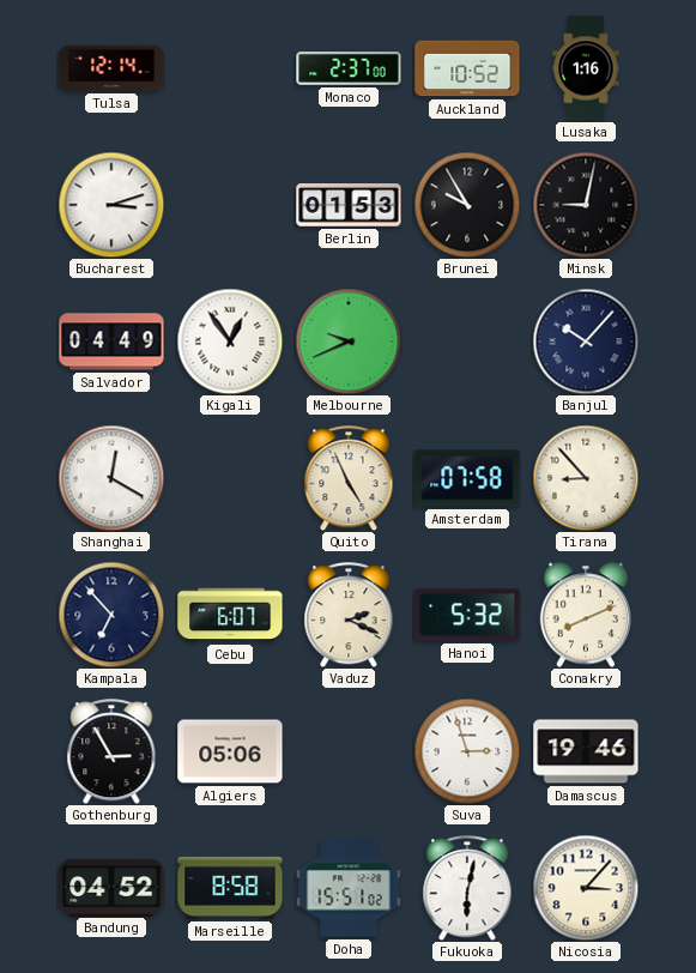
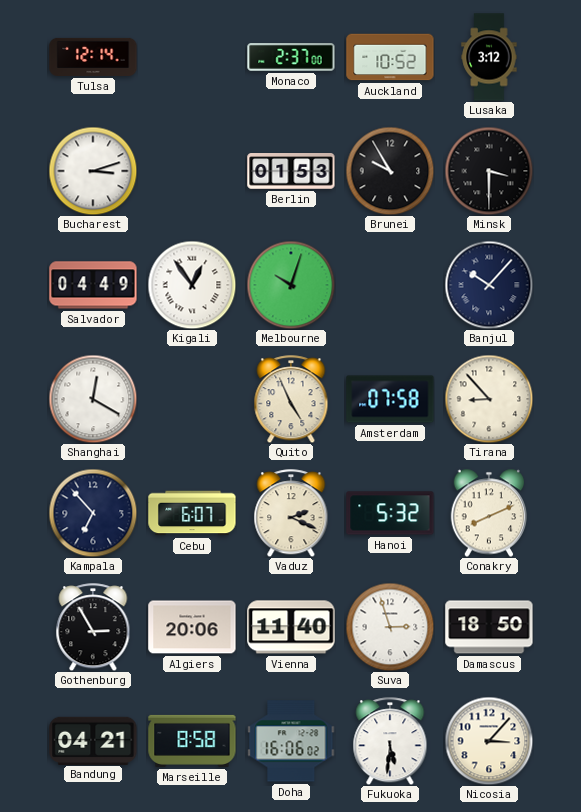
Lusaka: 1:16 -> 3:12 (489, 57)
Minsk: 9:02 -> 3:30 (489, 171)
Melbourne: 9:41 -> 10:03 (291, 285)
Algiers: 05:06 -> 20:06 (192, 627)
Vienna: none -> 11:40 (291, 627)
Damascus: 19:46 -> 18:50 (489, 627)
Bandung: 04:52 -> 04:21 (93, 740)
Doha: 15:51 -> 16:06 (291, 741)
Fukuoka: 6:02 -> 5:31 (390, 741)
